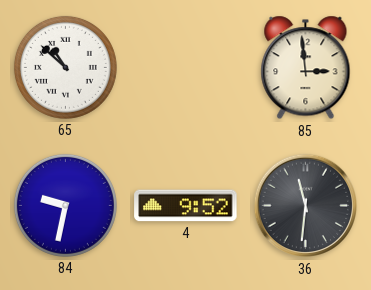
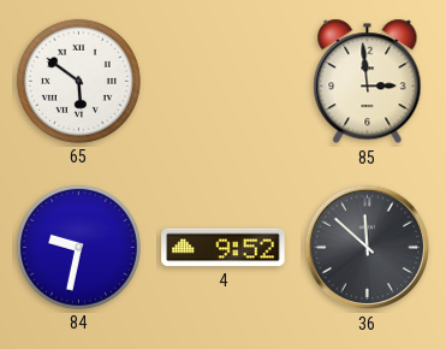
65: 10:52 -> 5:51 (78, 81)
36: 11:31 -> 11:52 (368, 248)
